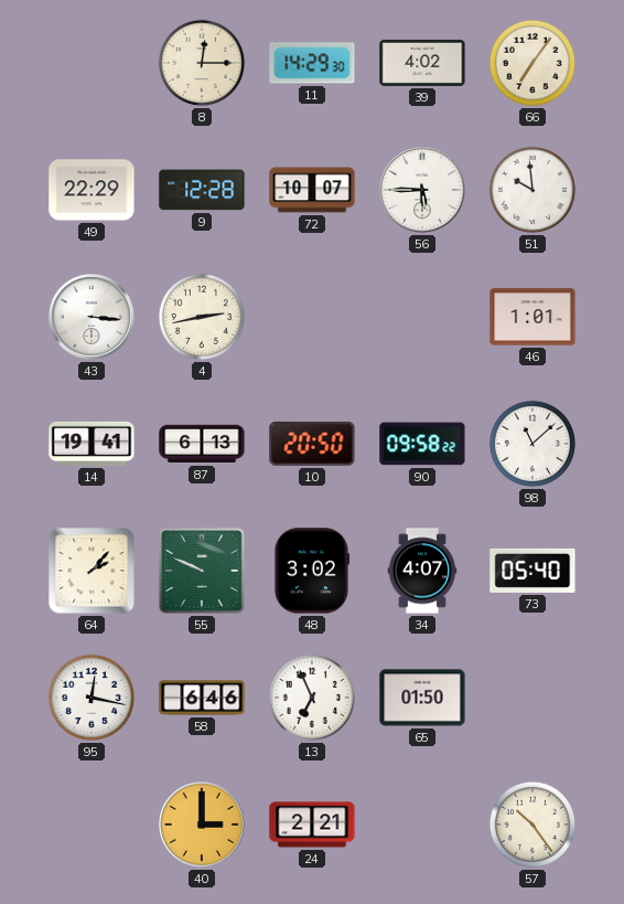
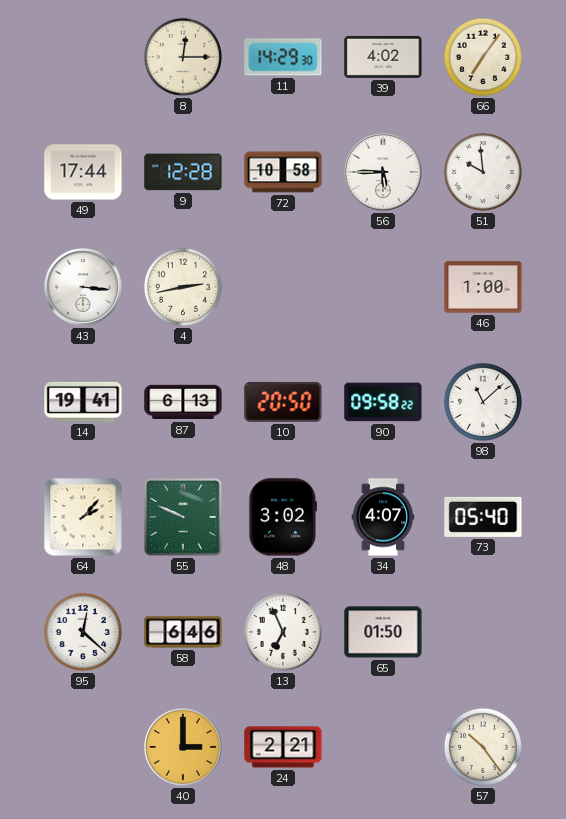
49: 22:29 -> 17:44 (83, 172)
72: 10:07 -> 10:58 (283, 172)
46: 1:01 -> 1:00 (483, 287)
95: 12:17 -> 12:22 (83, 632)
